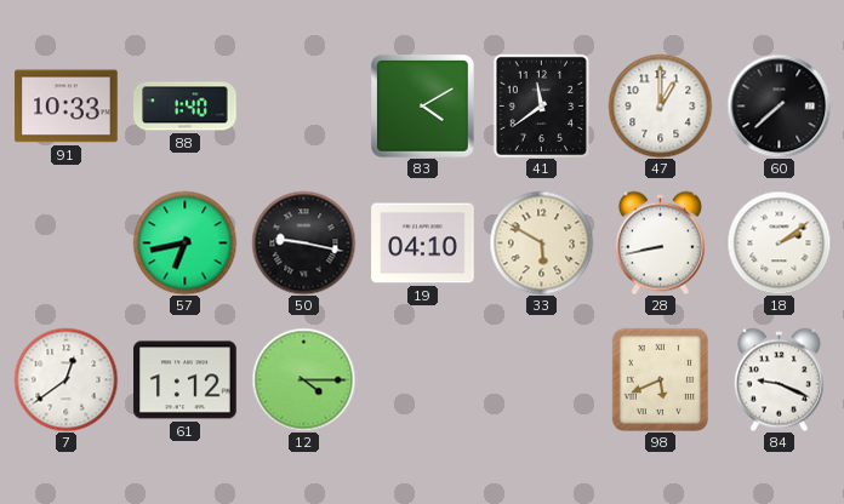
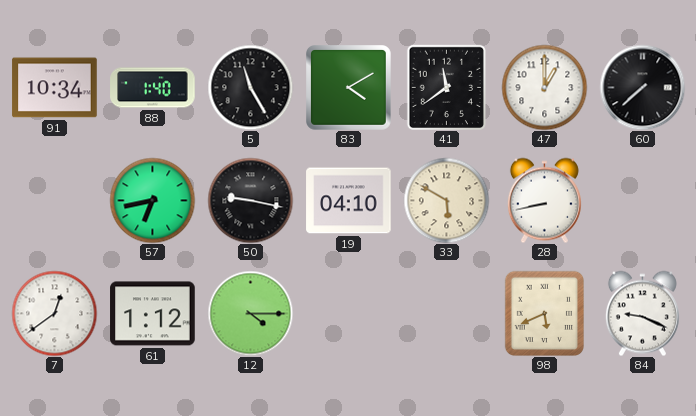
91: 10:33 -> 10:34 (55, 88)
5: none -> 11:25 (250, 87)
18: 2:09 -> none (779, 242)
